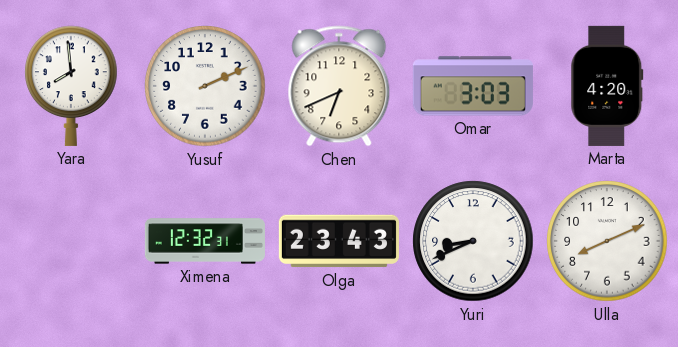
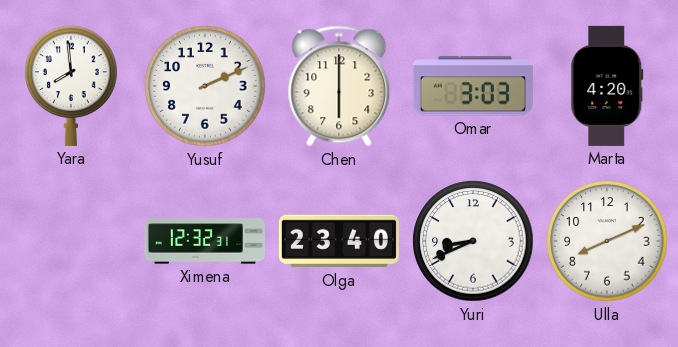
Chen: 6:41 -> 6:00 (339, 86)
Olga: 23:43 -> 23:40 (339, 241)
